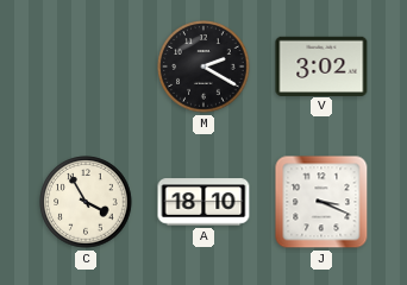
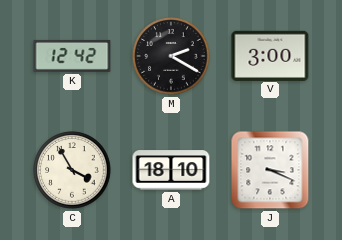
K: none -> 12:42 (72, 56)
V: 3:02 -> 3:00 (270, 55)
